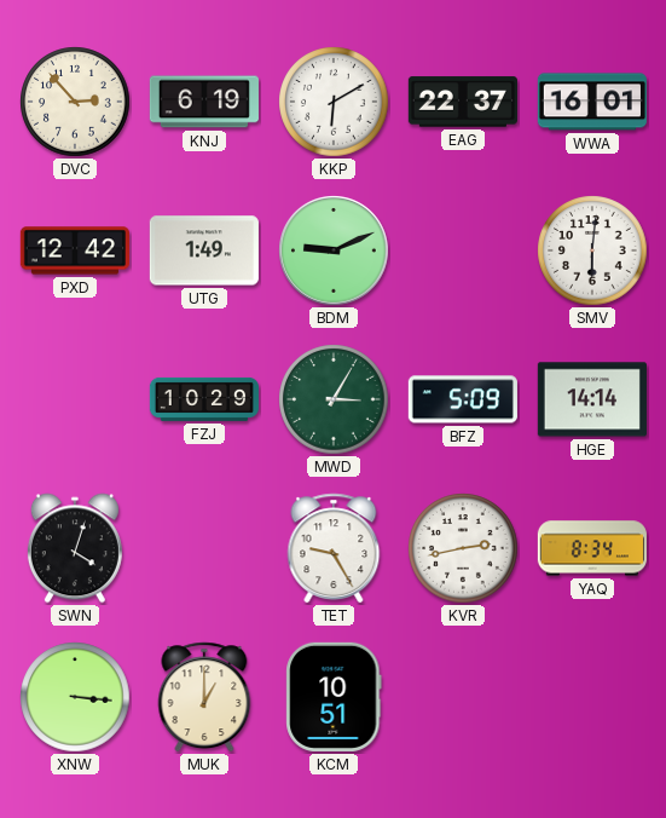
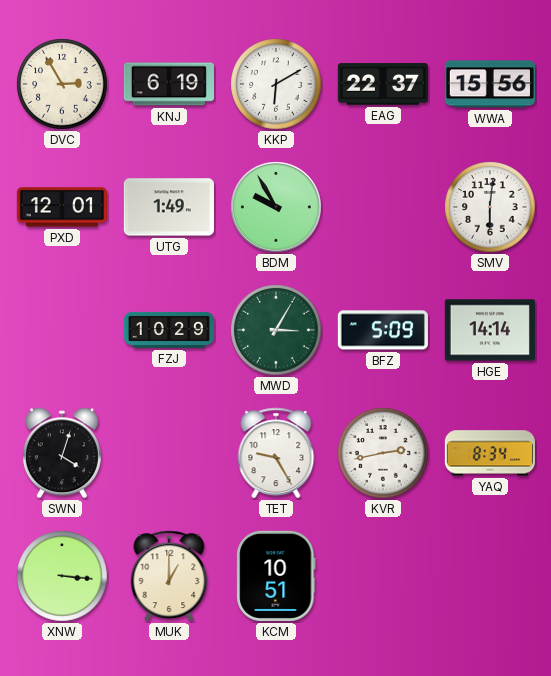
DVC: 2:53 -> 2:55 (62, 84)
WWA: 16:01 -> 15:56 (490, 84)
PXD: 12:42 -> 12:01 (62, 207)
BDM: 9:11 -> 9:55 (276, 207)
